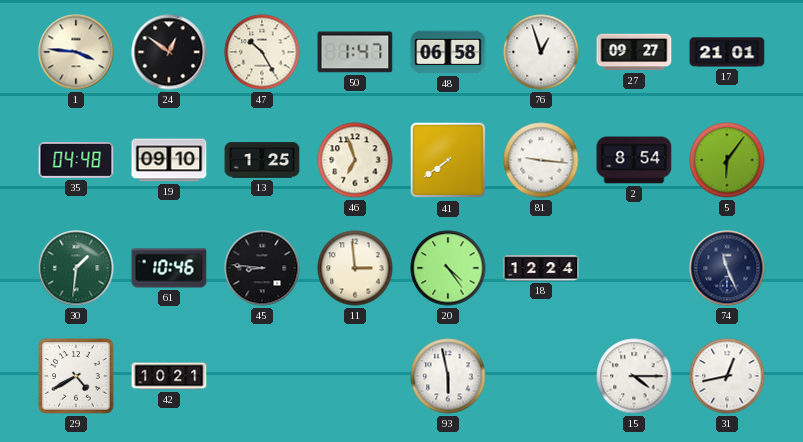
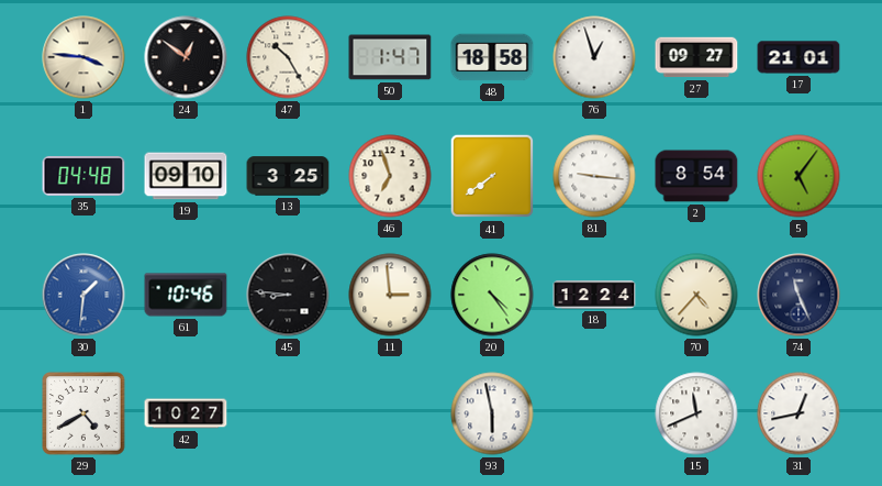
48: 06:58 -> 18:58 (492, 57)
13: 1:25 -> 3:25 (288, 176)
5: 6:06 -> 5:06 (799, 176)
30 dial: green -> blue (83, 295)
70: none -> 4:37 (696, 295)
42: 10:21 -> 10:27 (186, 413)
15: 4:15 -> 11:41 (696, 413)
